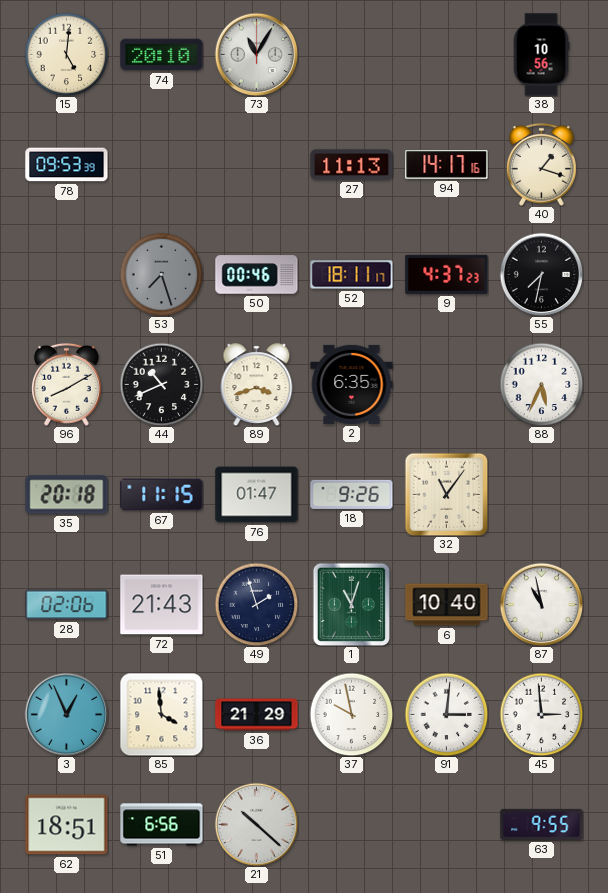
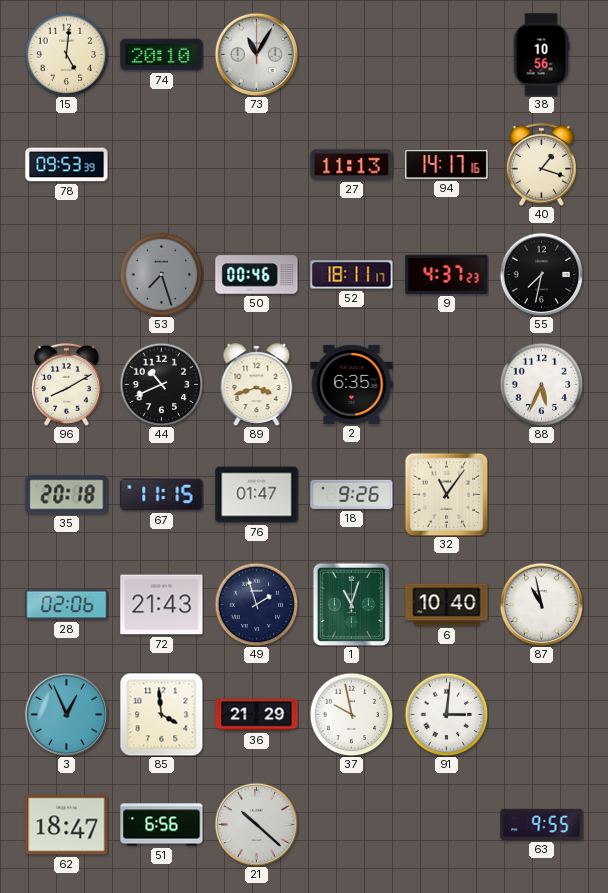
45: 2:59 -> none (541, 714)
62: 18:51 -> 18:47 (67, 825)
